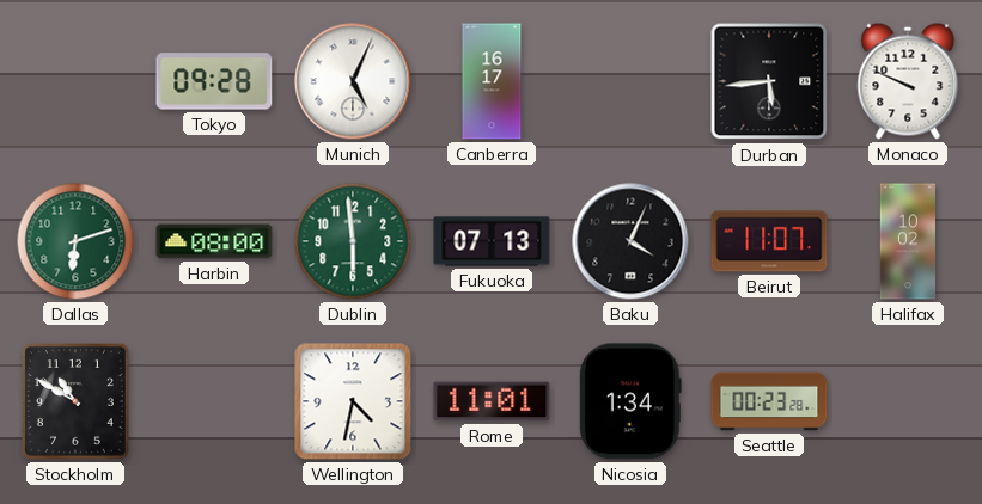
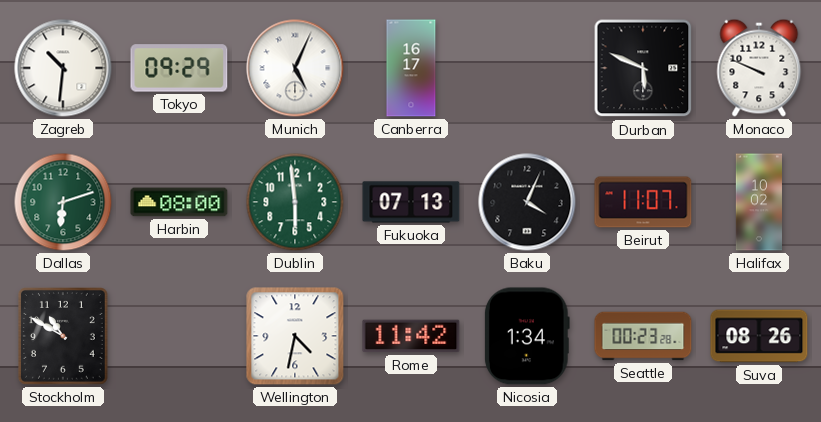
Zagreb: none -> 10:31 (63, 68)
Tokyo: 09:28 -> 09:29 (179, 68)
Durban: 5:44 -> 5:49 (643, 68)
Rome: 11:01 -> 11:42 (411, 336)
Suva: none -> 08:26 (759, 336)
